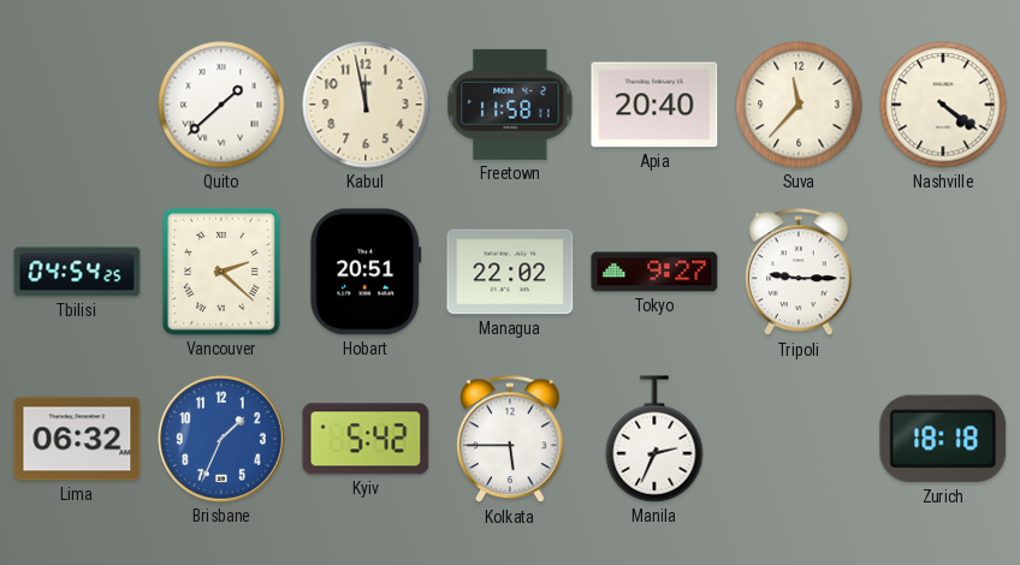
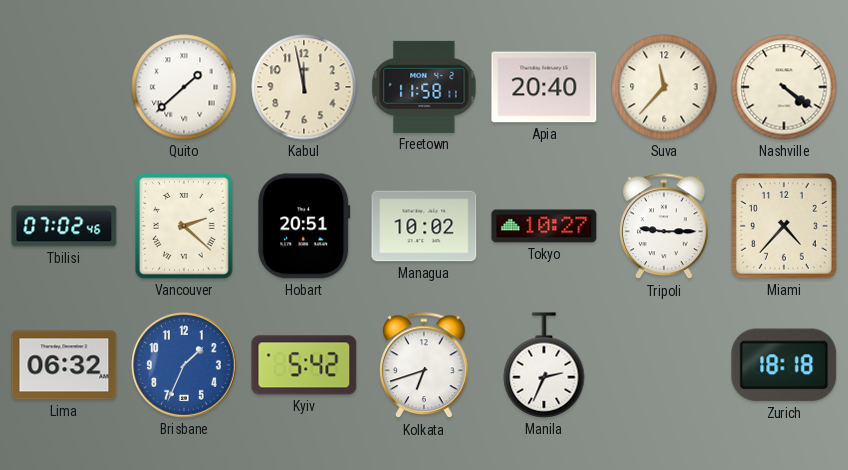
Tbilisi: 04:54 -> 07:02 (64, 226)
Managua: 22:02 -> 10:02 (424, 226)
Tokyo: 9:27 -> 10:27 (544, 226)
Miami: none -> 4:37 (784, 226)
Kolkata: 5:45 -> 6:42 (424, 366)
